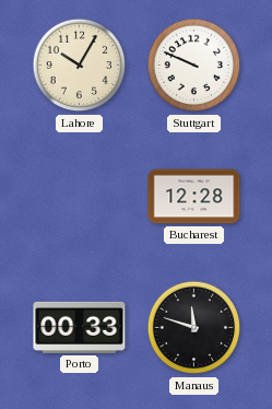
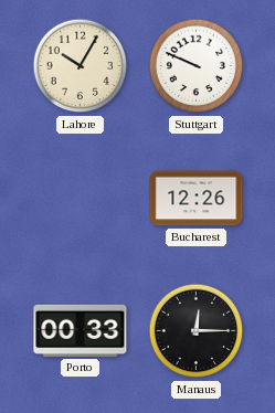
Bucharest: 12:28 -> 12:26 (197, 199)
Manaus: 11:48 -> 12:15 (197, 331)
